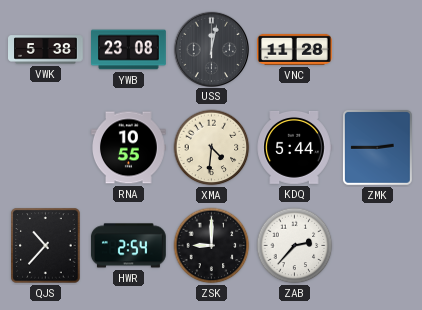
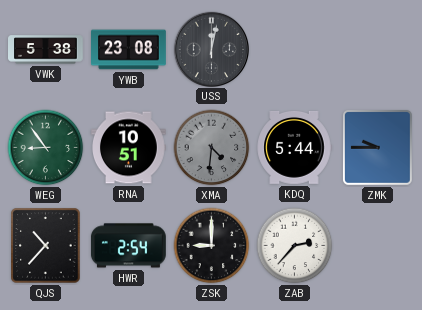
VNC: 11:28 -> none (295, 49)
WEG: none -> 8:54 (46, 148)
RNA: 10:55 -> 10:51 (129, 148)
XMA dial: cream -> grey (212, 148)
ZMK: 2:45 -> 9:45 (377, 147)
